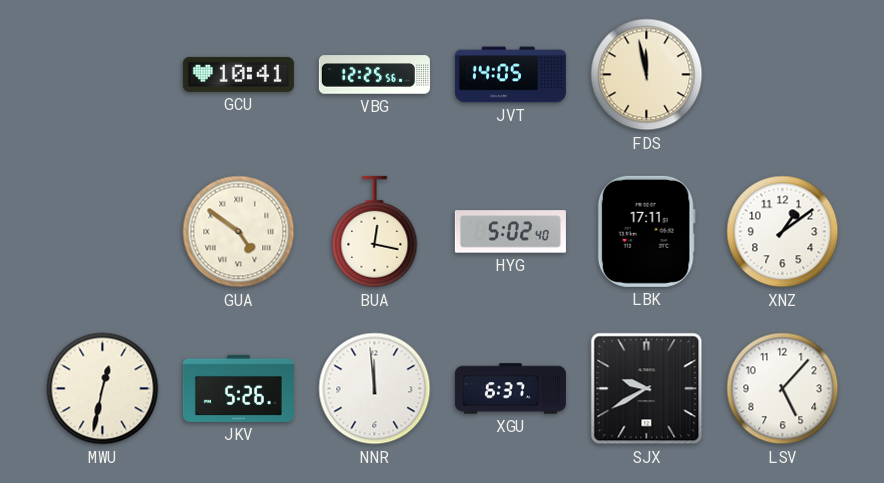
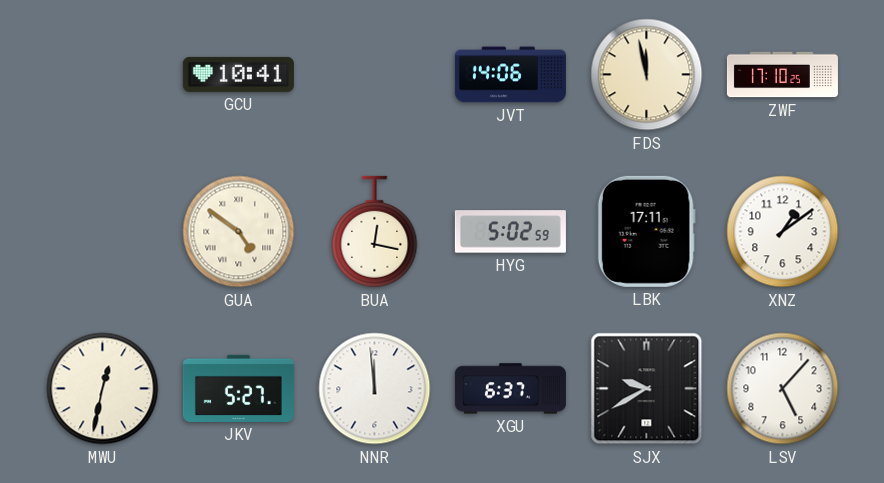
VBG: 12:25 -> none (374, 75)
JVT: 14:05 -> 14:06 (510, 75)
ZWF: none -> 17:10 (782, 75)
HYG: 5:02:40 -> 5:02:59 (510, 232)
JKV: 5:26 -> 5:27 (238, 388)
